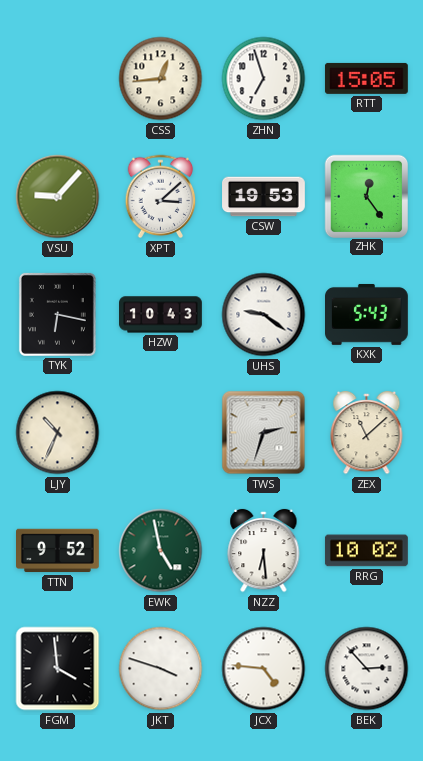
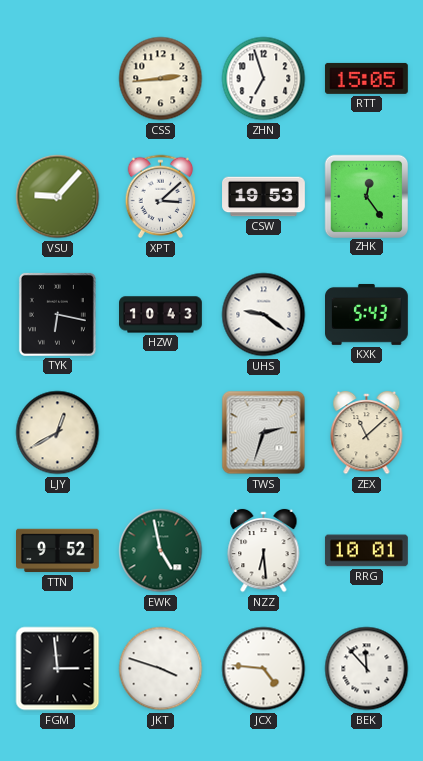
CSS: 12:44 -> 2:44 (161, 79)
LJY: 10:34 -> 12:40 (58, 433)
RRG: 10:02 -> 10:01 (366, 551)
FGM: 3:59 -> 2:59 (58, 669)
BEK: 2:53 -> 11:53 (367, 669)
